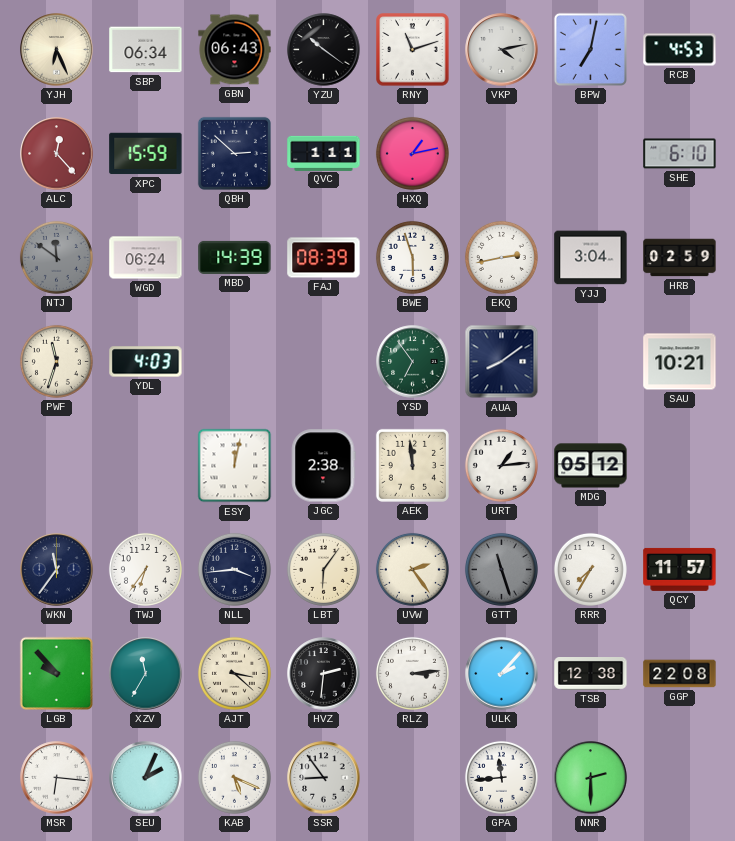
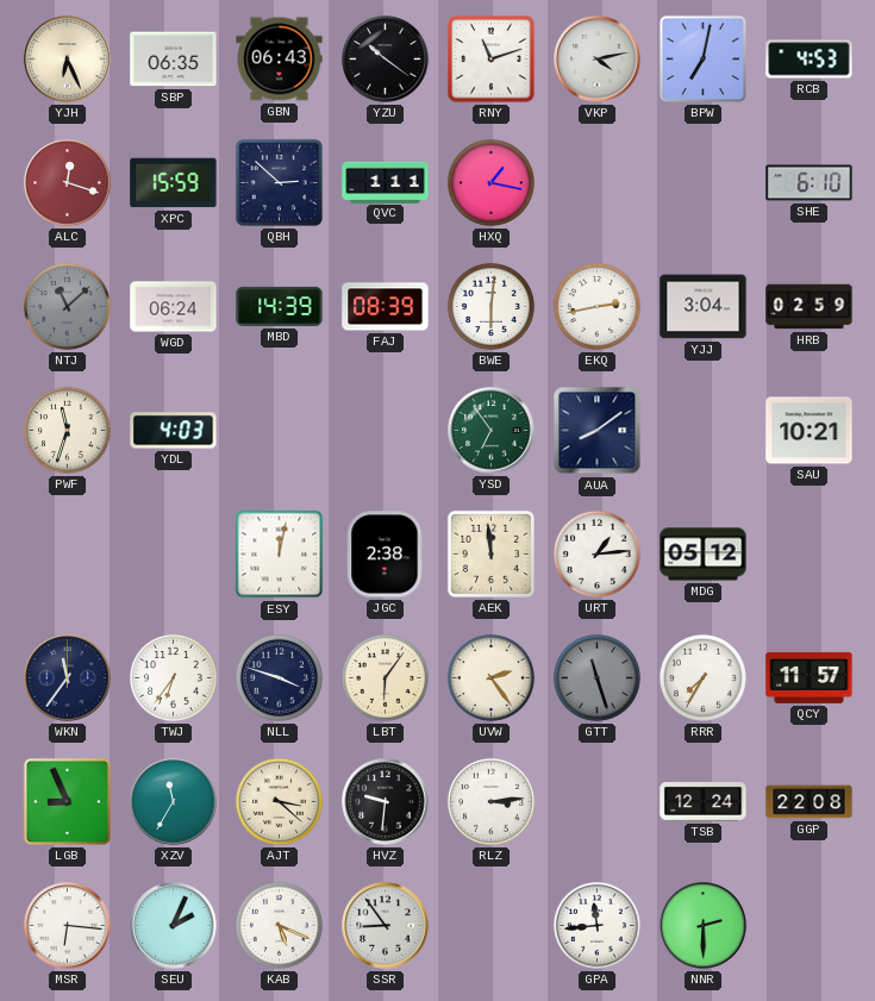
SBP: 06:34 -> 06:35 (174, 60)
ALC: 12:23 -> 12:18 (68, 183)
HXQ: 1:13 -> 1:17 (490, 182)
NTJ: 11:51 -> 11:08 (67, 306)
BWE: 5:57 -> 6:01 (490, 306)
NLL: 3:44 -> 3:48 (279, 677)
LGB: 9:53 -> 8:56 (67, 801)
HVZ: 2:31 -> 9:31 (386, 802)
ULK: 2:07 -> none (502, 674)
TSB: 12:38 -> 12:24 (704, 802)
